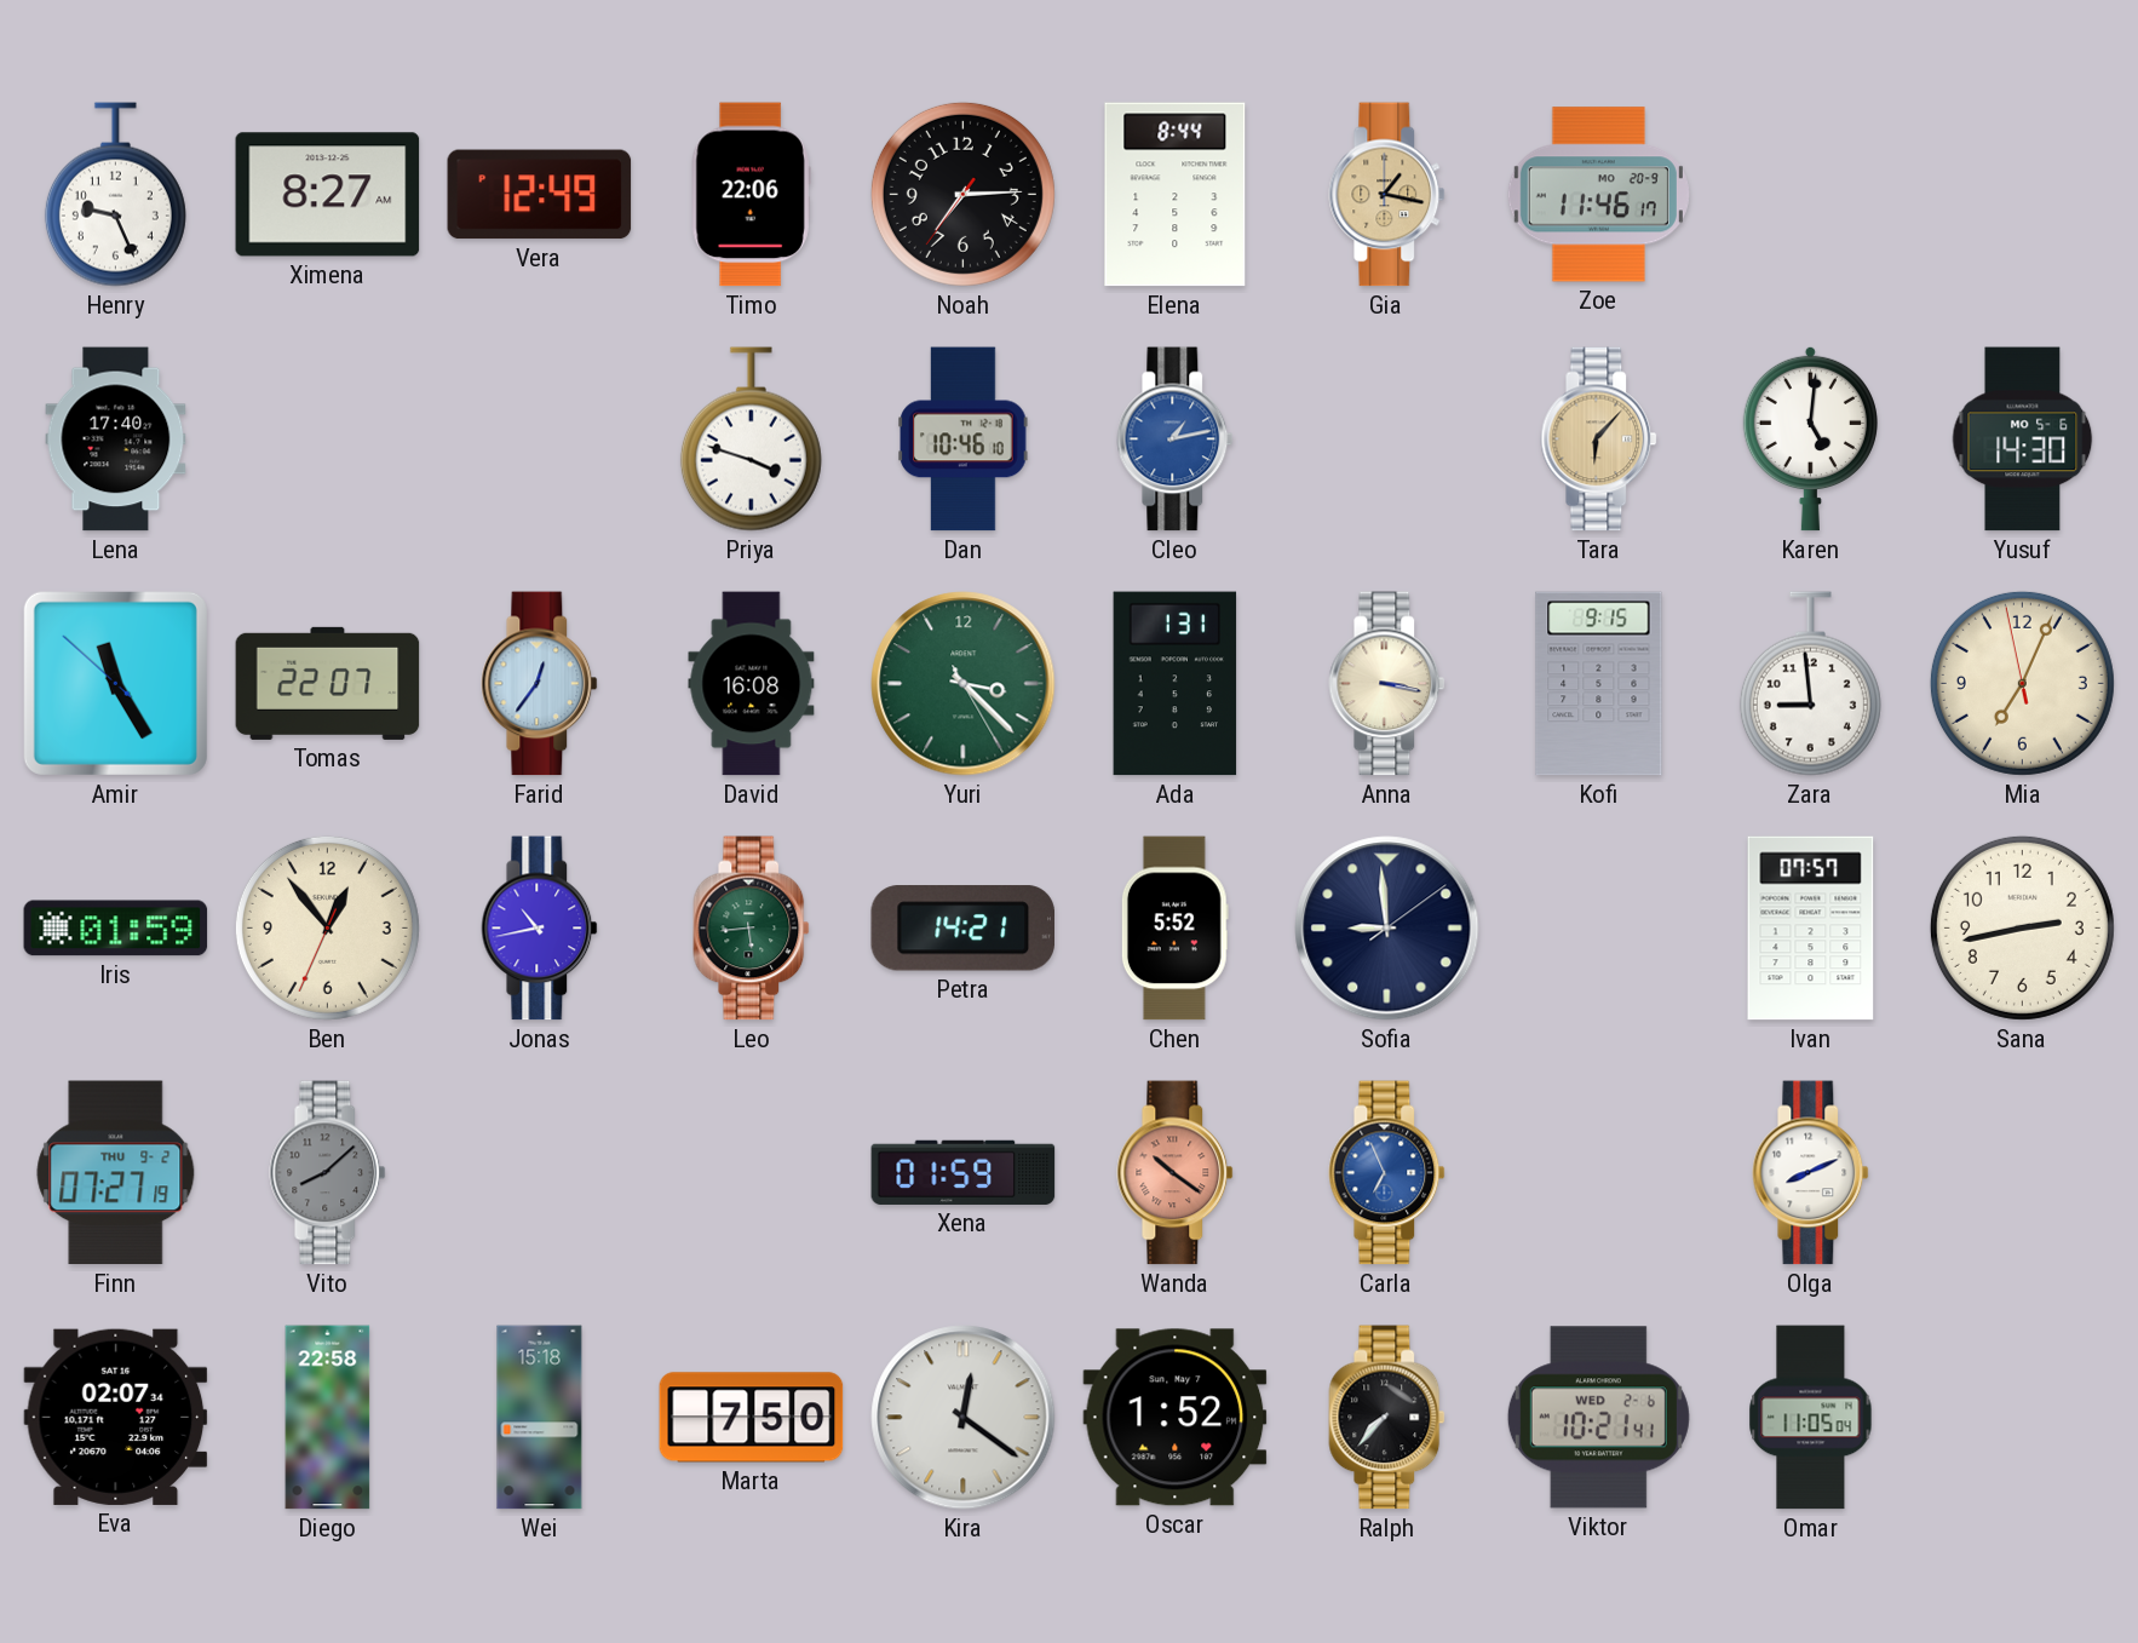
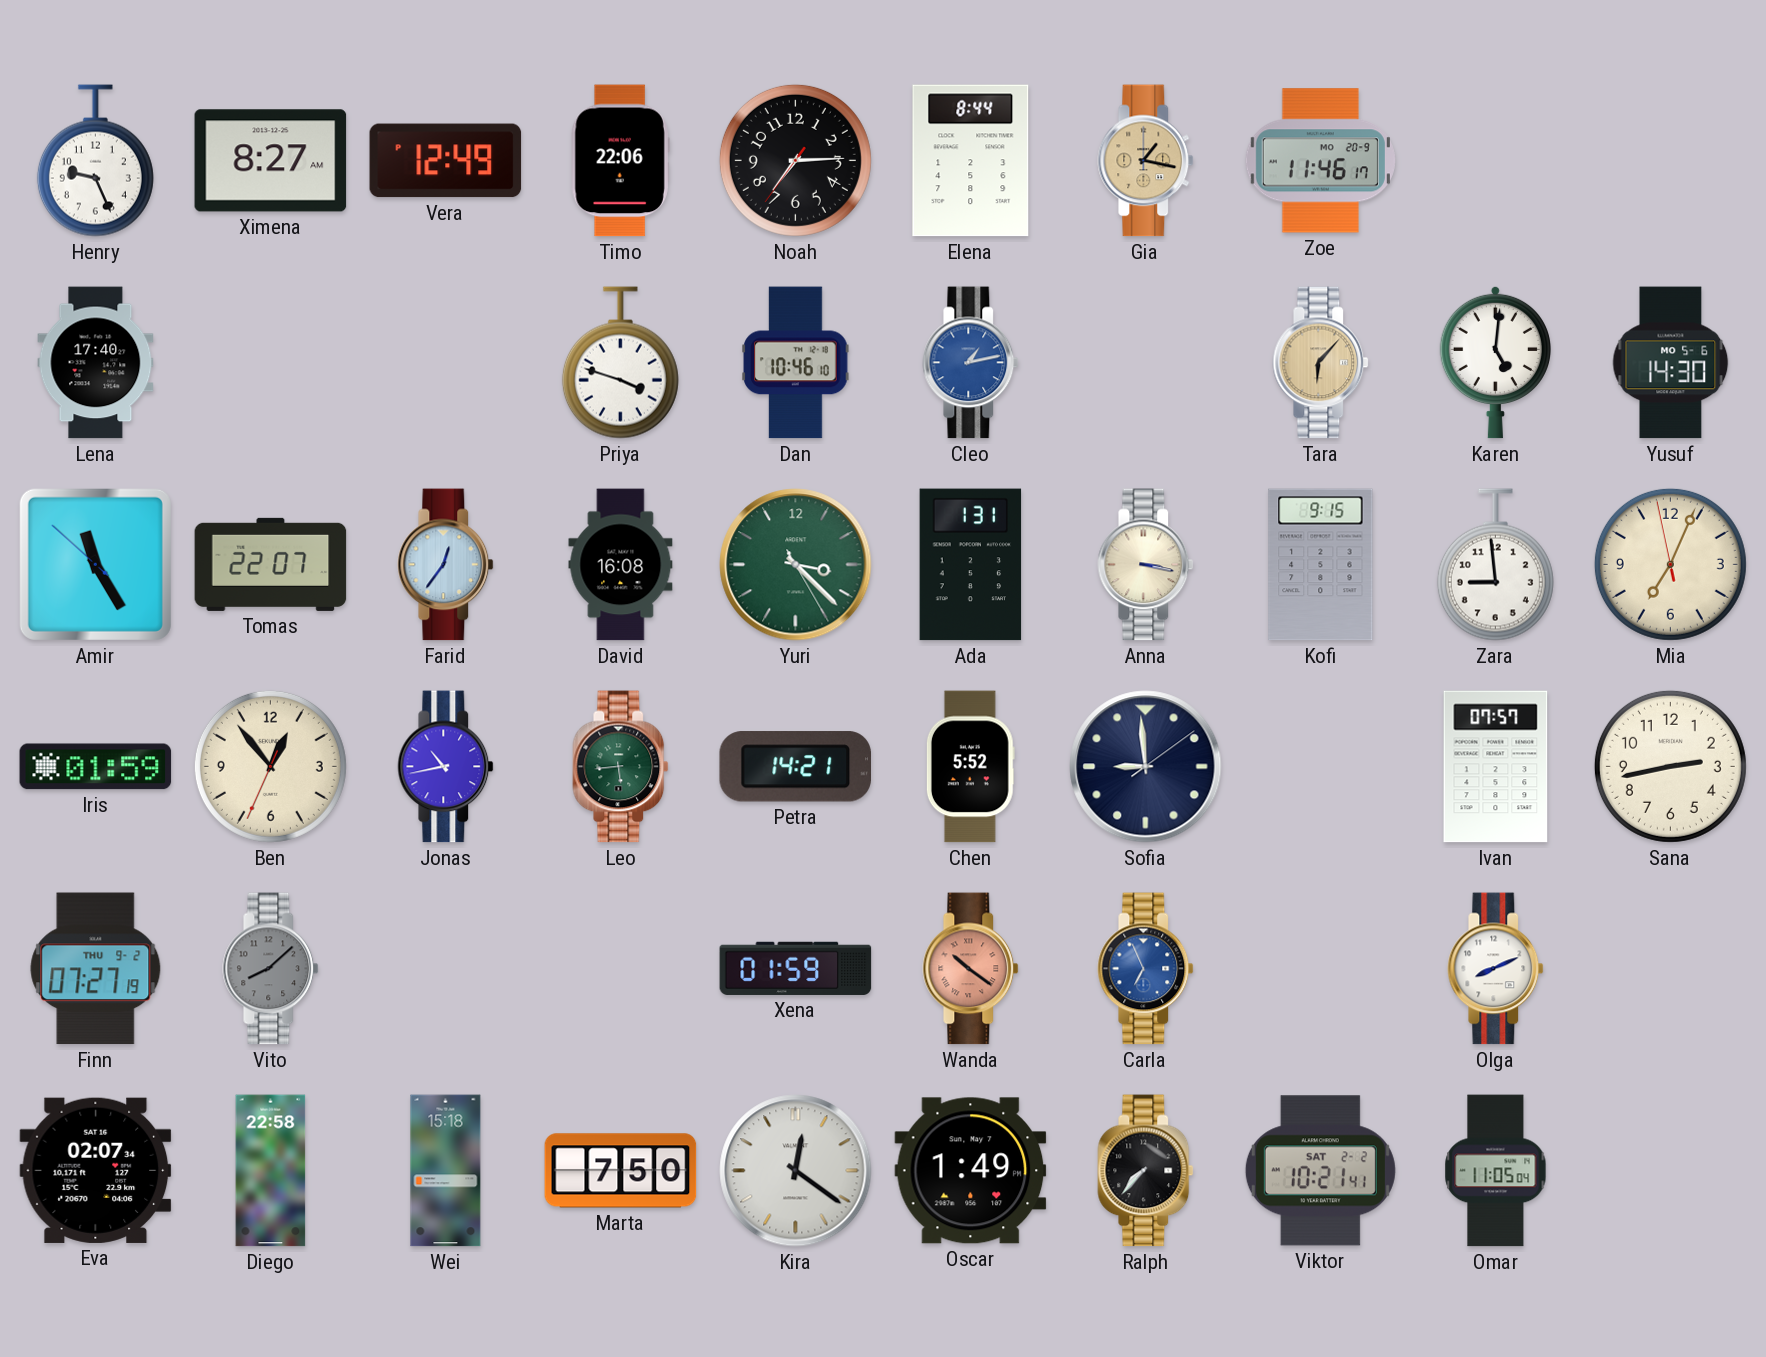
Oscar: 1:52 -> 1:49 (971, 1171)
Viktor date: WED 2-6 -> SAT 2-2 (1320, 1171)
